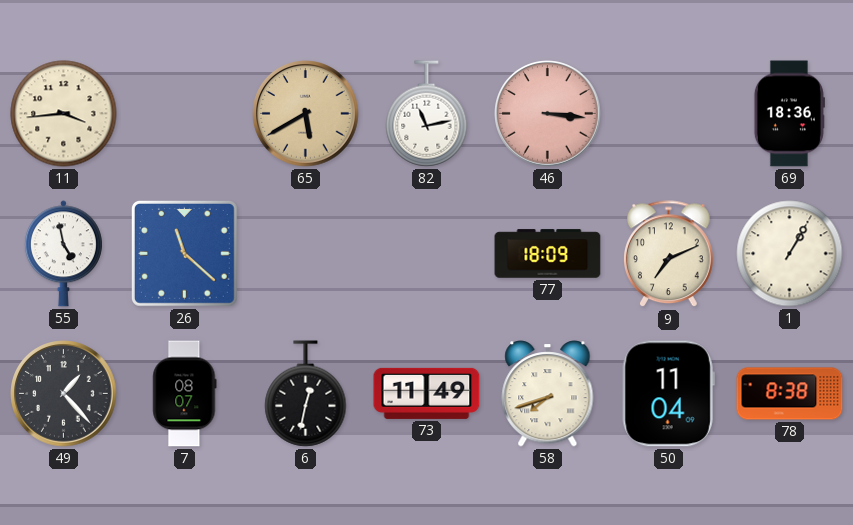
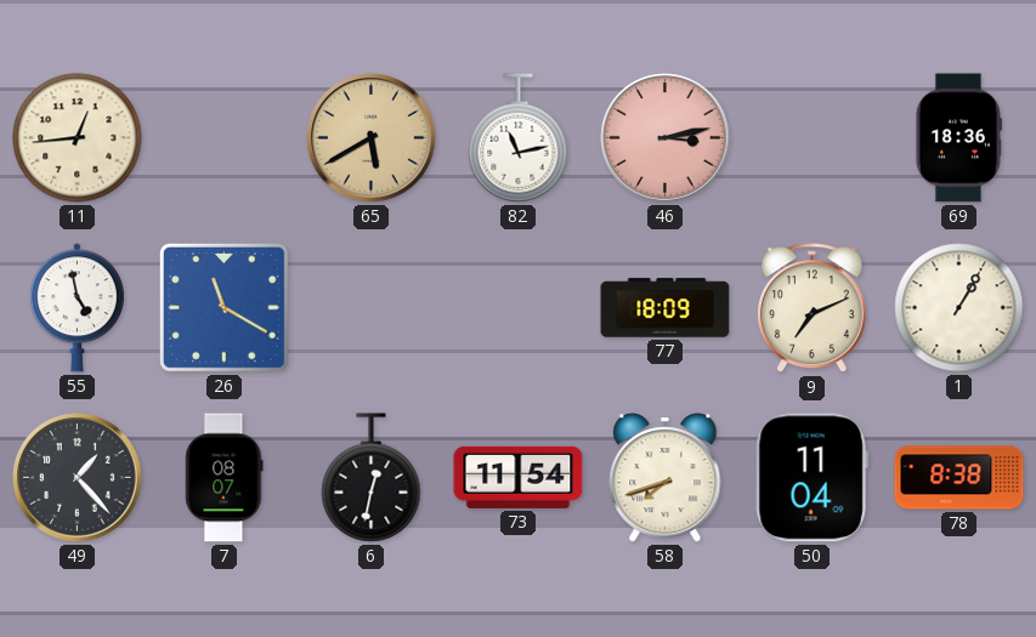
11: 3:44 -> 12:44 (78, 138)
46: 3:16 -> 3:13 (666, 138)
26: 11:22 -> 11:20 (223, 307)
73: 11:49 -> 11:54 (519, 477)
